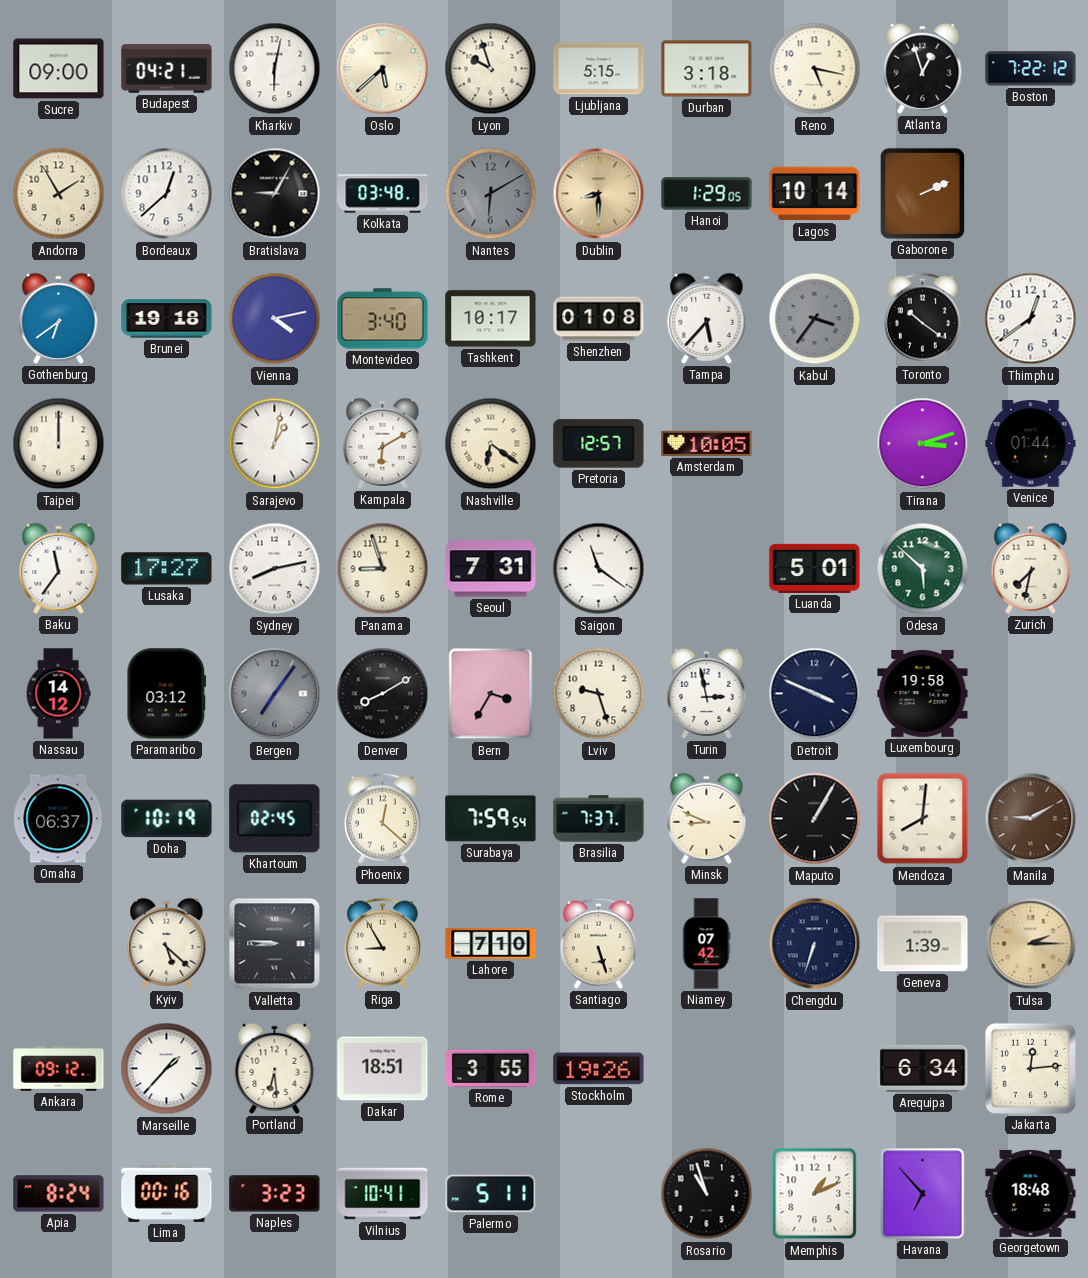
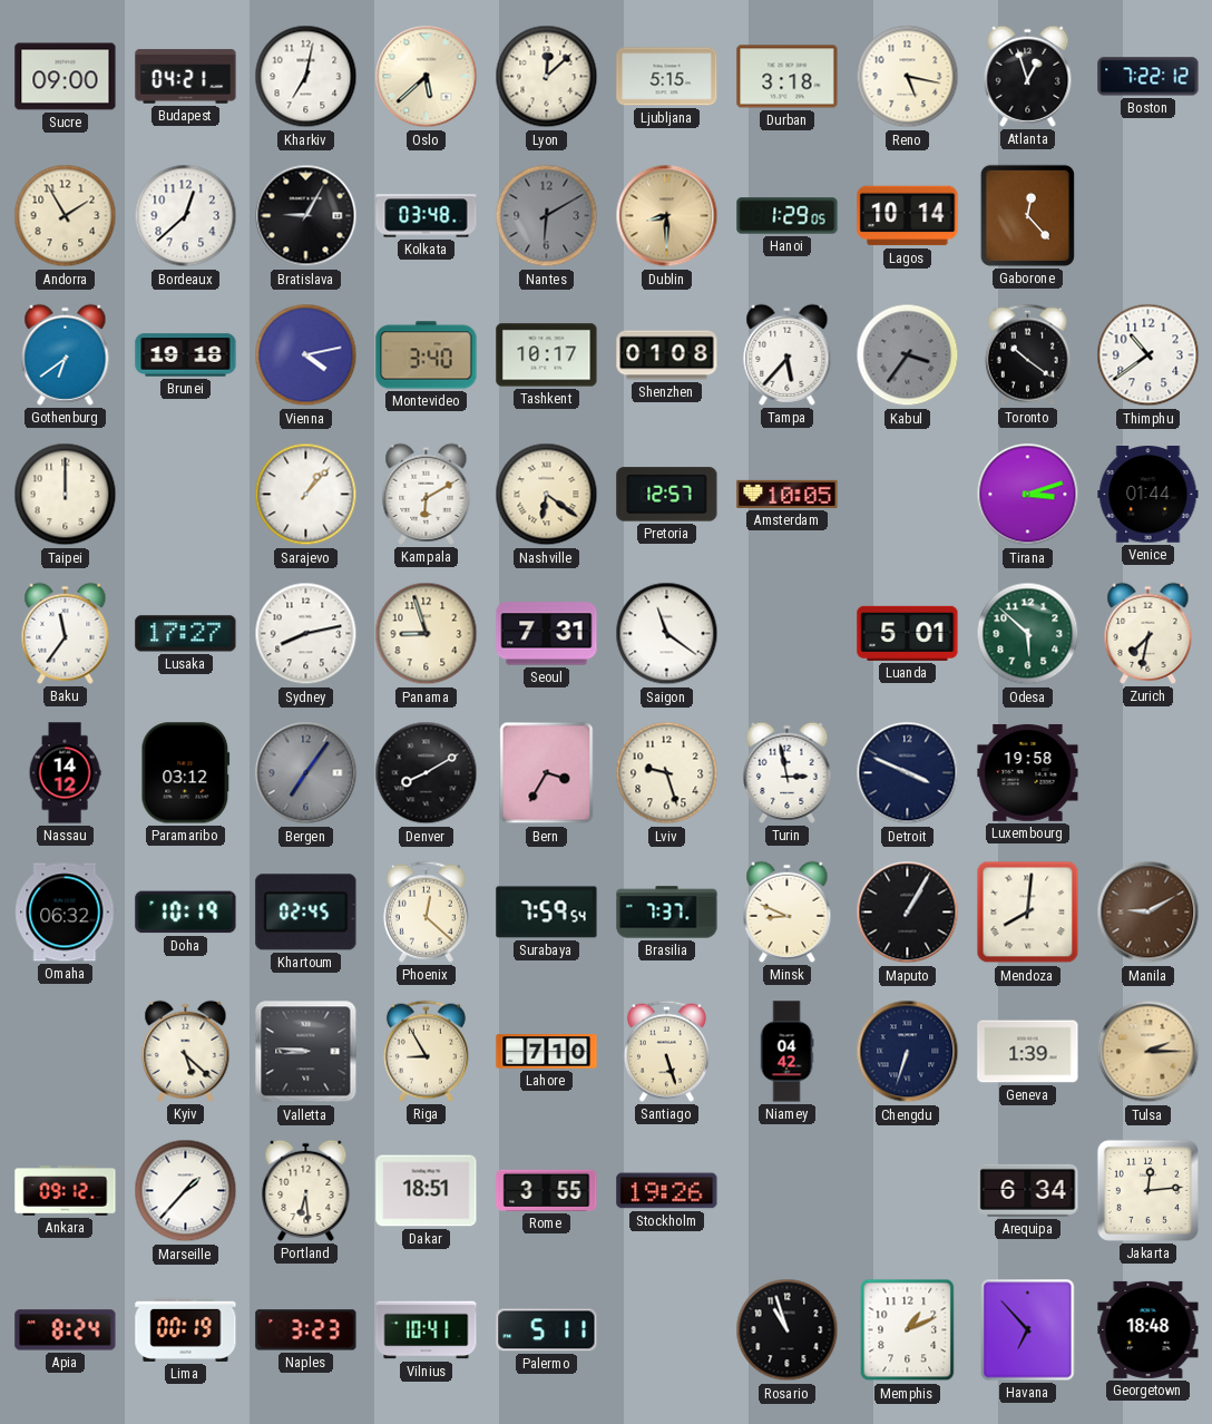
Kharkiv: 6:02 -> 7:02 (306, 77)
Lyon: 9:57 -> 12:08 (547, 77)
Gaborone: 2:11 -> 12:23 (1027, 215)
Thimphu: 12:39 -> 10:39 (1149, 355)
Sarajevo: 1:02 -> 1:07 (306, 495)
Omaha: 06:37 -> 06:32 (66, 913)
Niamey: 07:42 -> 04:42 (786, 1052)
Lima: 00:16 -> 00:19 (186, 1329)
